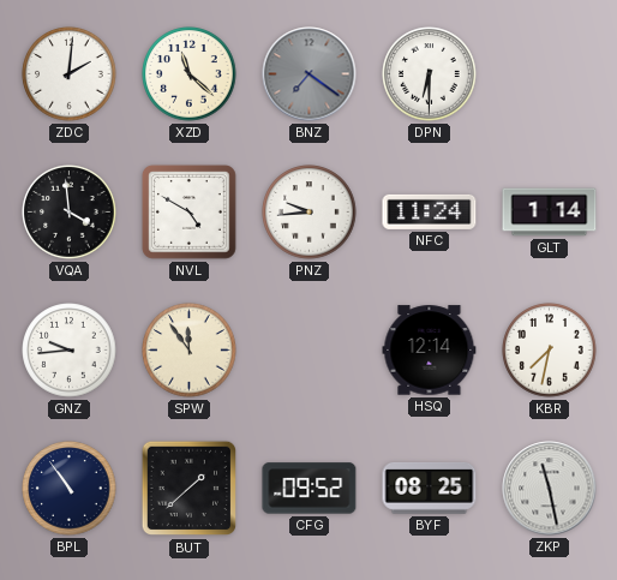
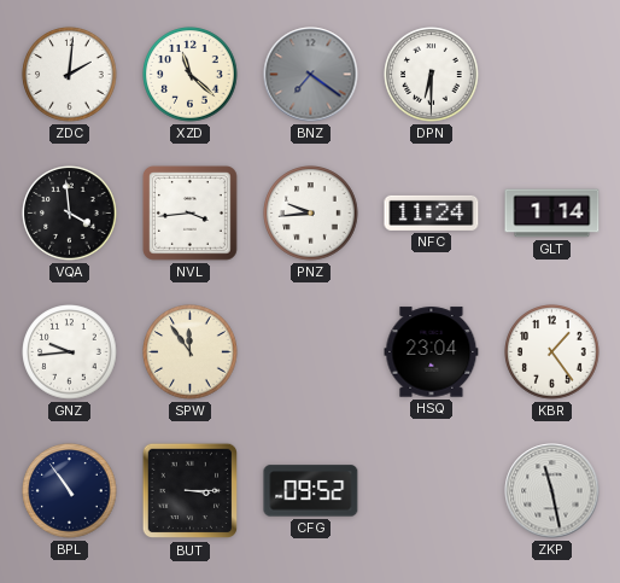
NVL: 4:50 -> 3:44 (191, 214)
HSQ: 12:14 -> 23:04 (432, 352)
KBR: 7:32 -> 1:24 (552, 352)
BUT: 1:38 -> 3:15 (191, 491)
BYF: 08:25 -> none (430, 489)
